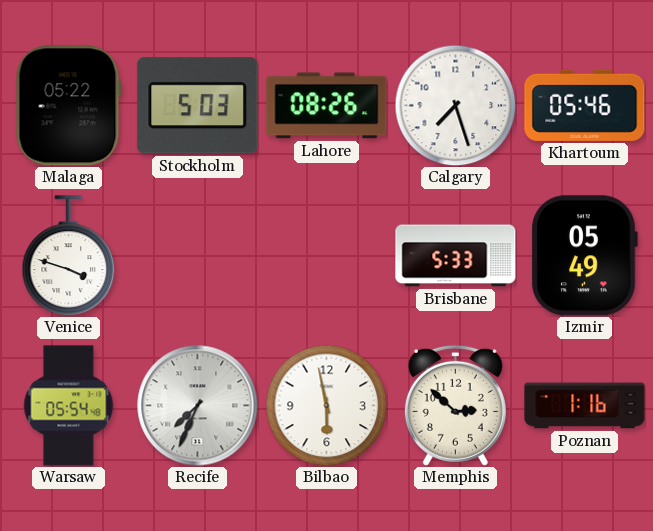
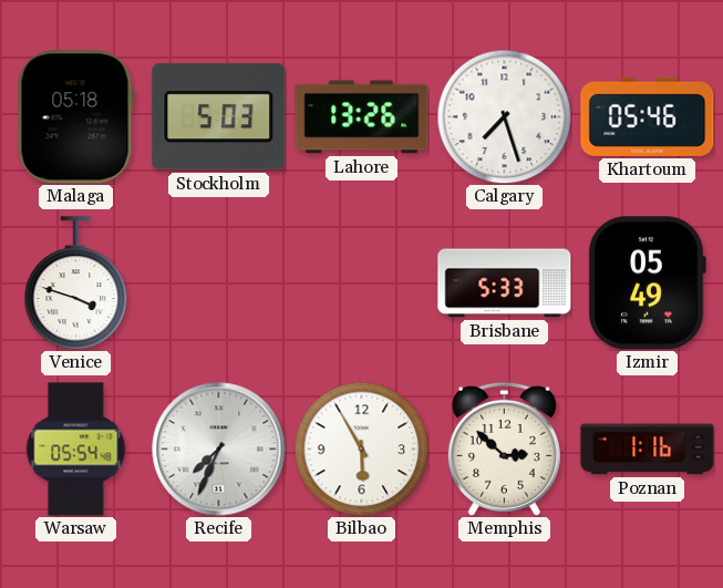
Malaga: 05:22 -> 05:18 (75, 117)
Lahore: 08:26 -> 13:26 (362, 117)
Bilbao: 5:58 -> 5:55 (361, 448)
